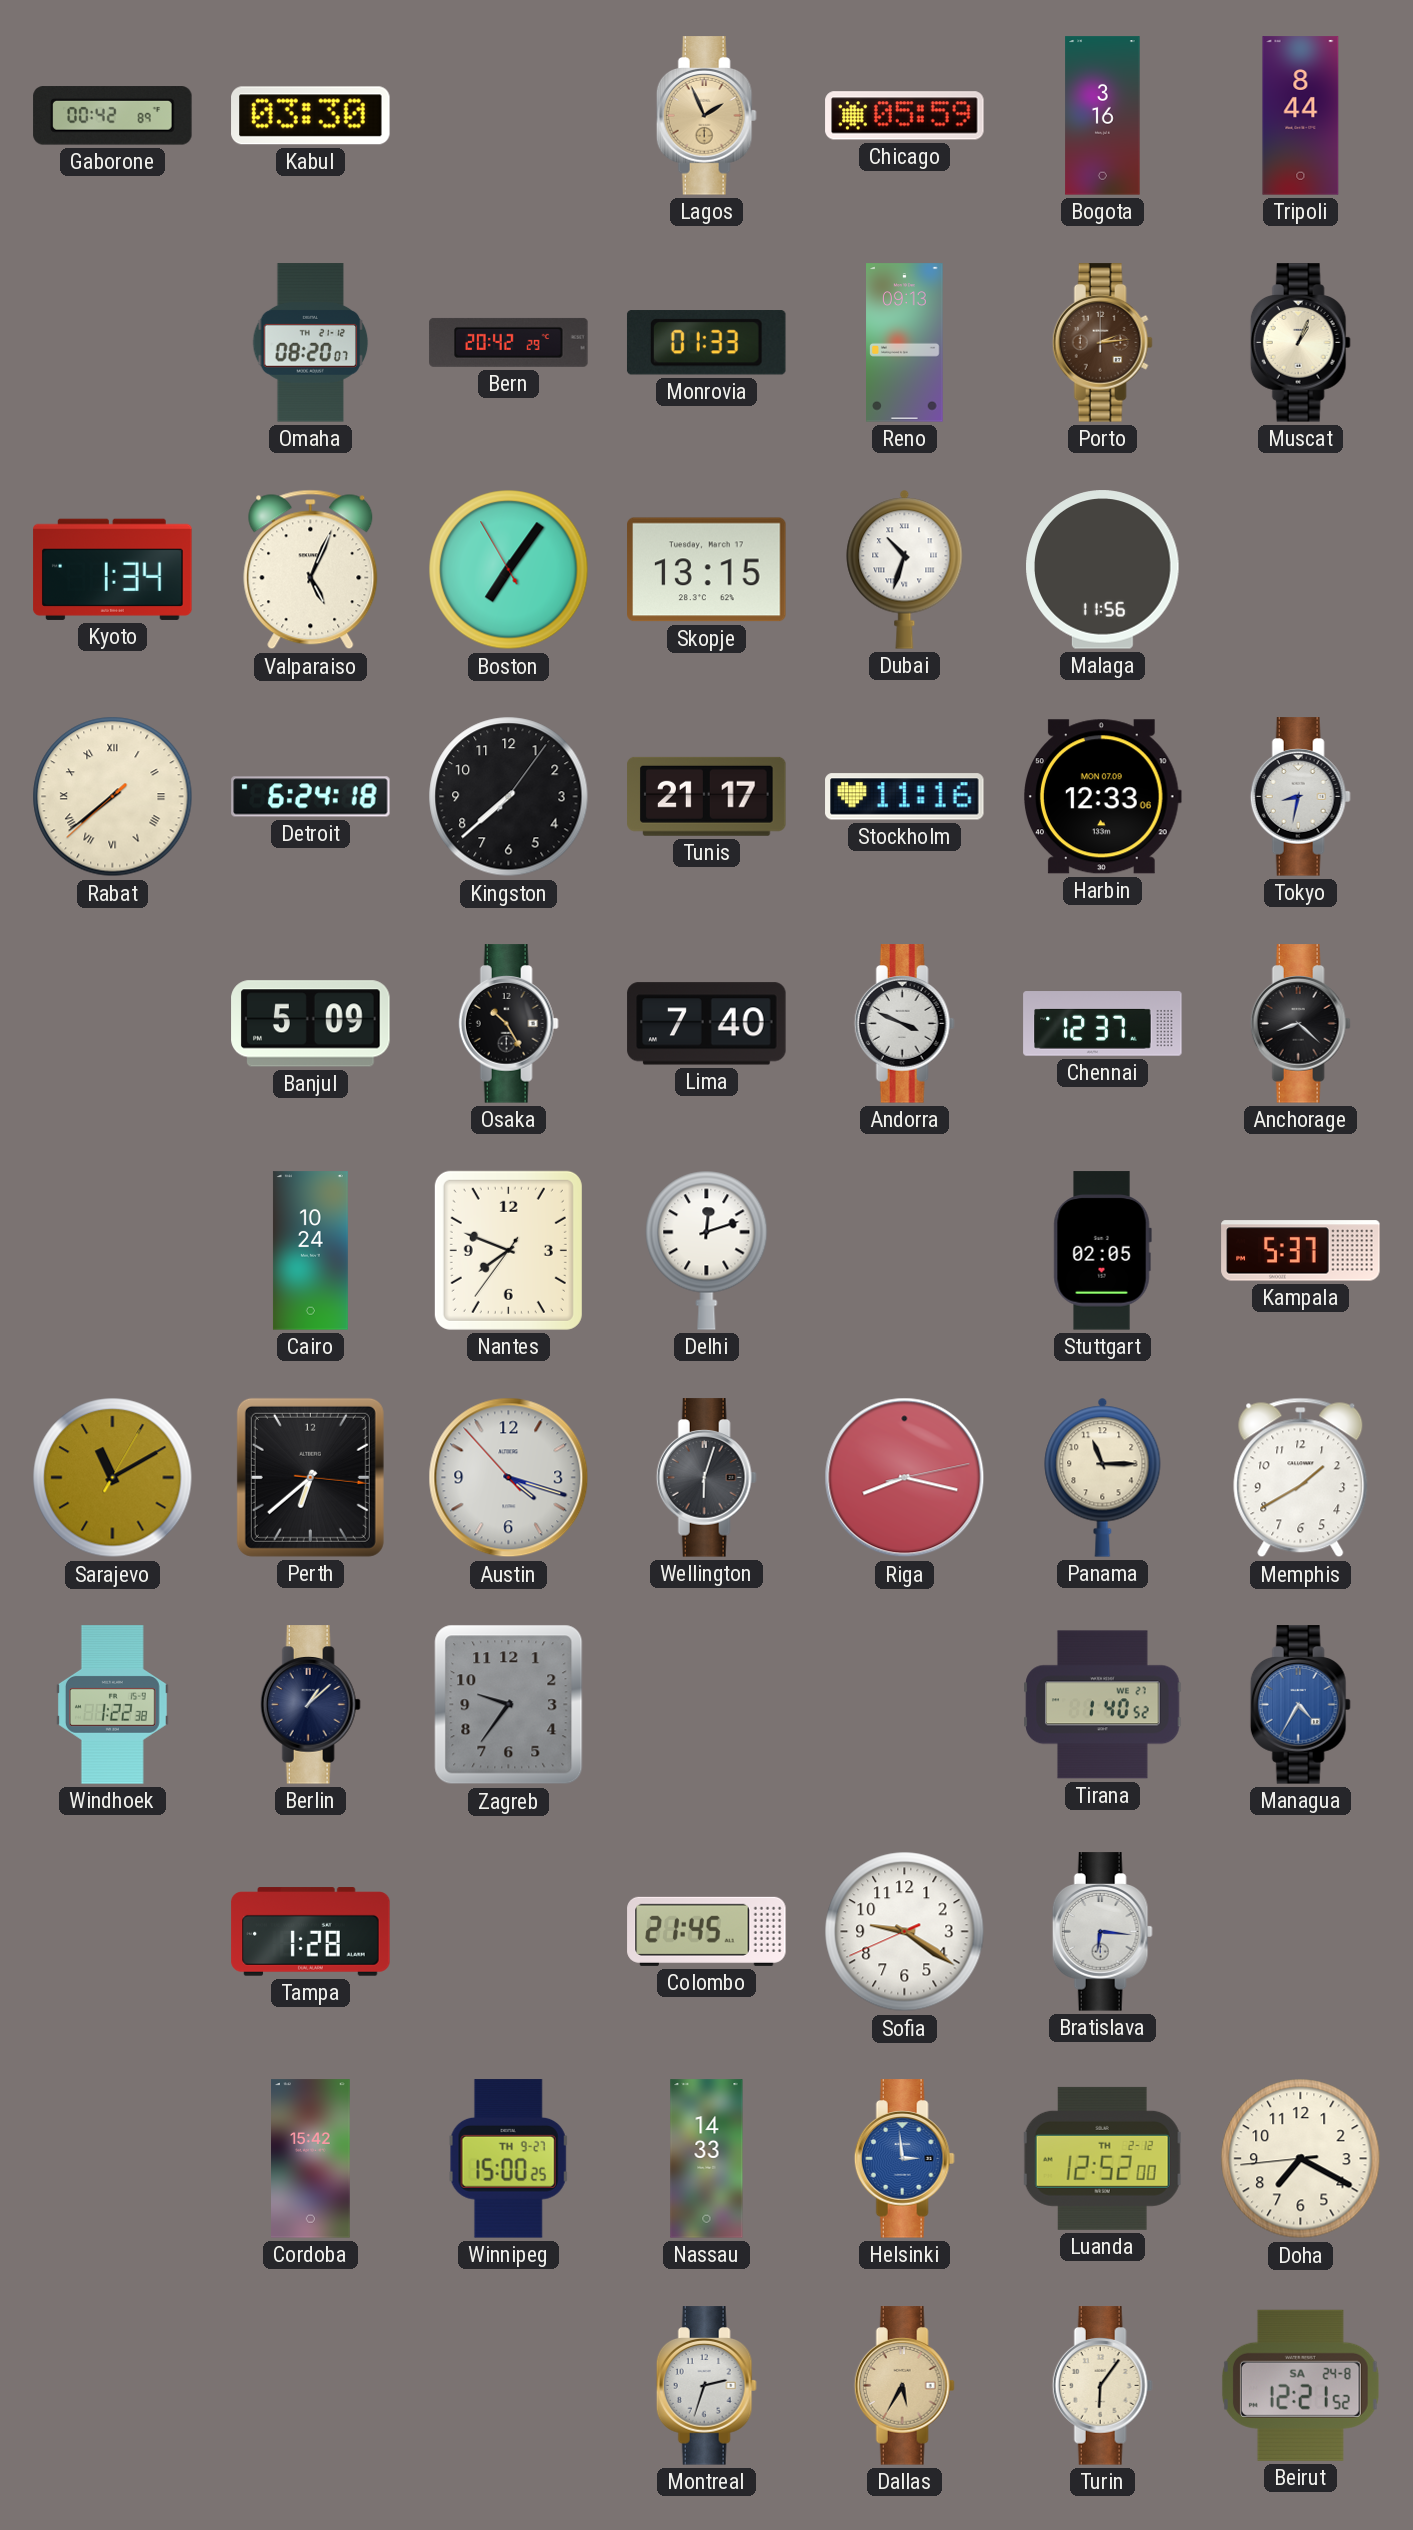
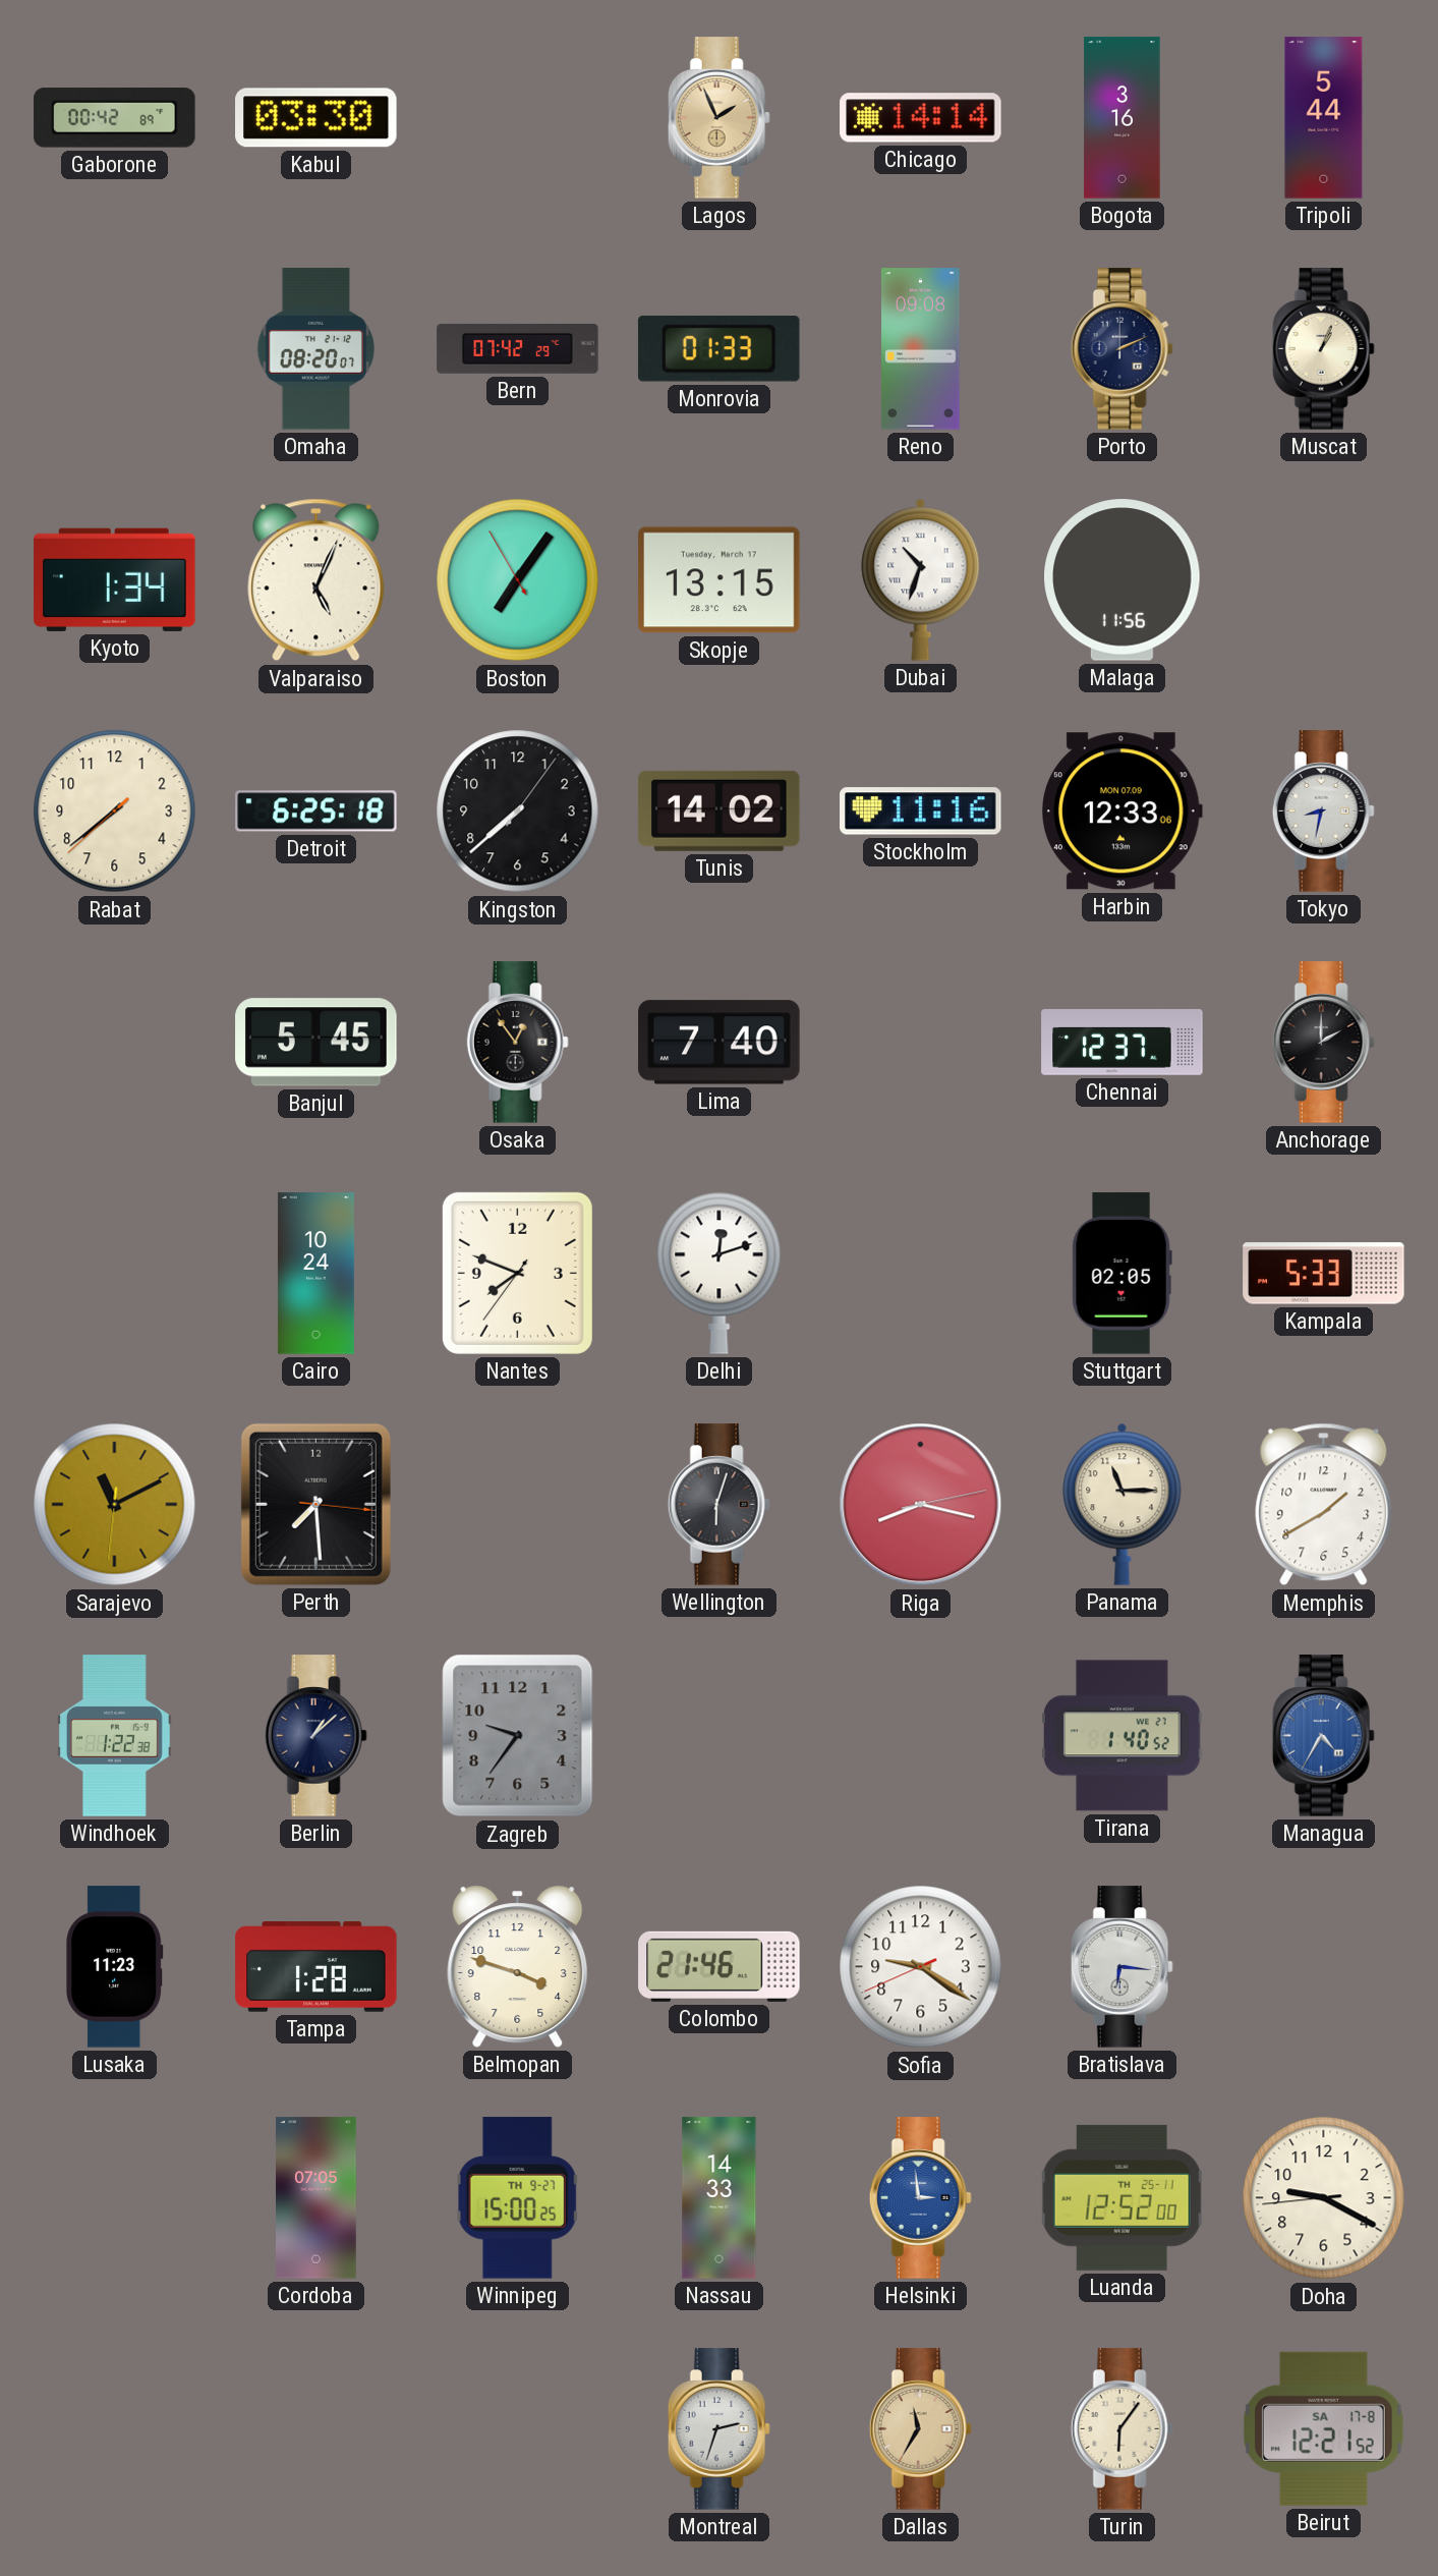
Chicago: 05:59 -> 14:14 (921, 118)
Tripoli: 8:44 -> 5:44 (1324, 118)
Bern: 20:42 -> 07:42 (518, 348)
Reno: 09:13 -> 09:08 (921, 349)
Porto: 2:14 -> 2:11 (1121, 349)
Porto dial: brown -> navy (1121, 349)
Rabat numerals: Roman -> Arabic (115, 811)
Detroit: 6:24 -> 6:25 (317, 811)
Tunis: 21:17 -> 14:02 (720, 810)
Banjul: 5:09 -> 5:45 (317, 1043)
Osaka: 10:25 -> 12:54 (517, 1043)
Andorra: 3:49 -> none (904, 1024)
Anchorage: 8:22 -> 2:00 (1323, 1043)
Kampala: 5:37 -> 5:33 (1324, 1274)
Sarajevo: 11:10:05 -> 11:10:31 (115, 1505)
Perth: 6:38 -> 7:29 (315, 1504)
Austin: 4:17 -> none (509, 1478)
Lusaka: none -> 11:23 (115, 1967)
Belmopan: none -> 3:48 (518, 1966)
Colombo: 21:45 -> 21:46 (720, 1966)
Cordoba: 15:42 -> 07:05 (317, 2198)
Luanda date: TH 2-12 -> TH 25-11 (1121, 2197)
Doha: 7:19 -> 9:19 (1324, 2198)
Dallas: 5:35 -> 11:35 (920, 2429)
Beirut date: SA 24-8 -> SA 17-8 (1323, 2428)
